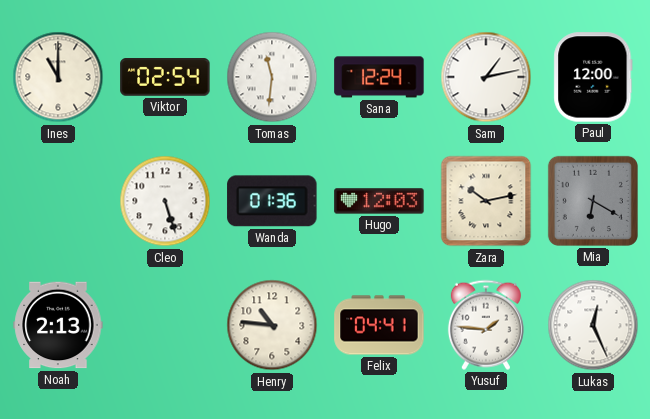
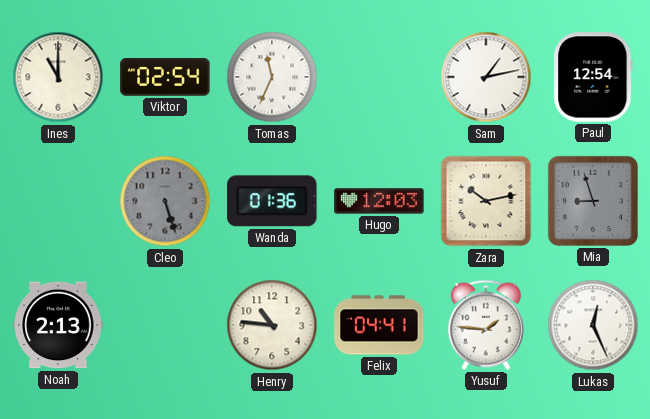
Tomas: 11:31 -> 11:34 (272, 77)
Sana: 12:24 -> none (379, 77)
Paul: 12:00 -> 12:54 (593, 77)
Cleo dial: white -> grey (165, 201)
Mia: 6:20 -> 8:57 (593, 201)
